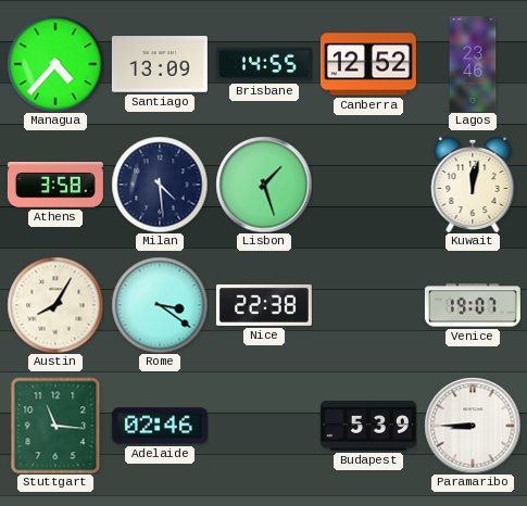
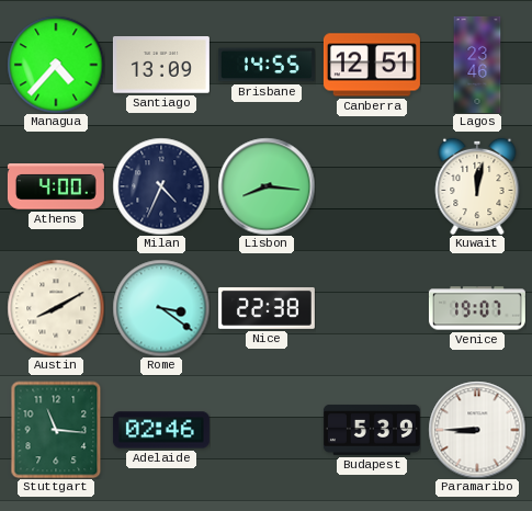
Canberra: 12:52 -> 12:51 (372, 65)
Athens: 3:58 -> 4:00 (56, 186)
Milan: 4:29 -> 4:34 (161, 186)
Lisbon: 1:27 -> 8:16 (267, 186)
Austin: 8:05 -> 8:10 (56, 308)
